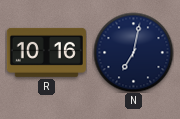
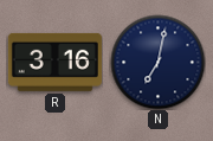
R: 10:16 -> 3:16 (54, 62)
